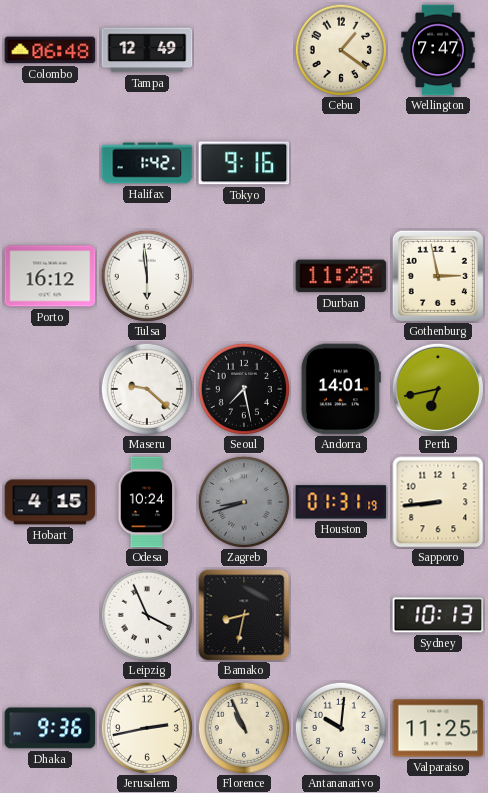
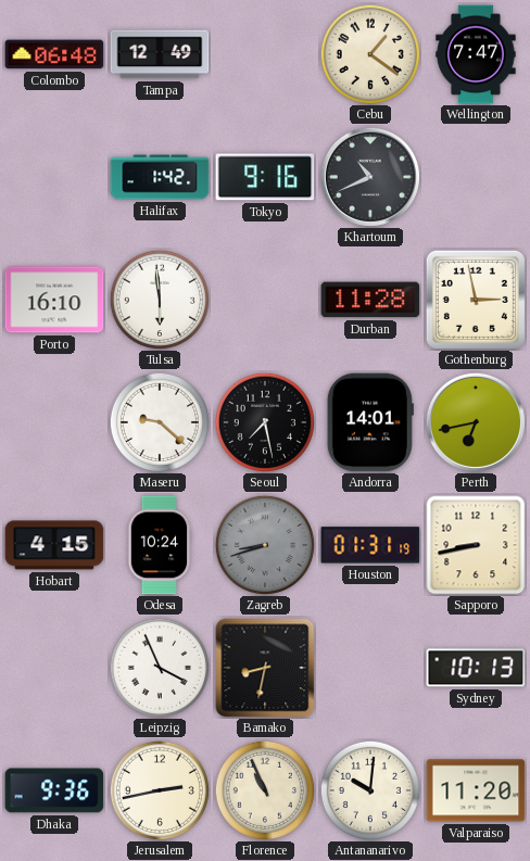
Khartoum: none -> 10:41 (369, 176)
Porto: 16:12 -> 16:10 (54, 300)
Sapporo: 8:44 -> 8:43 (476, 545)
Valparaiso: 11:25 -> 11:20 (476, 790)
